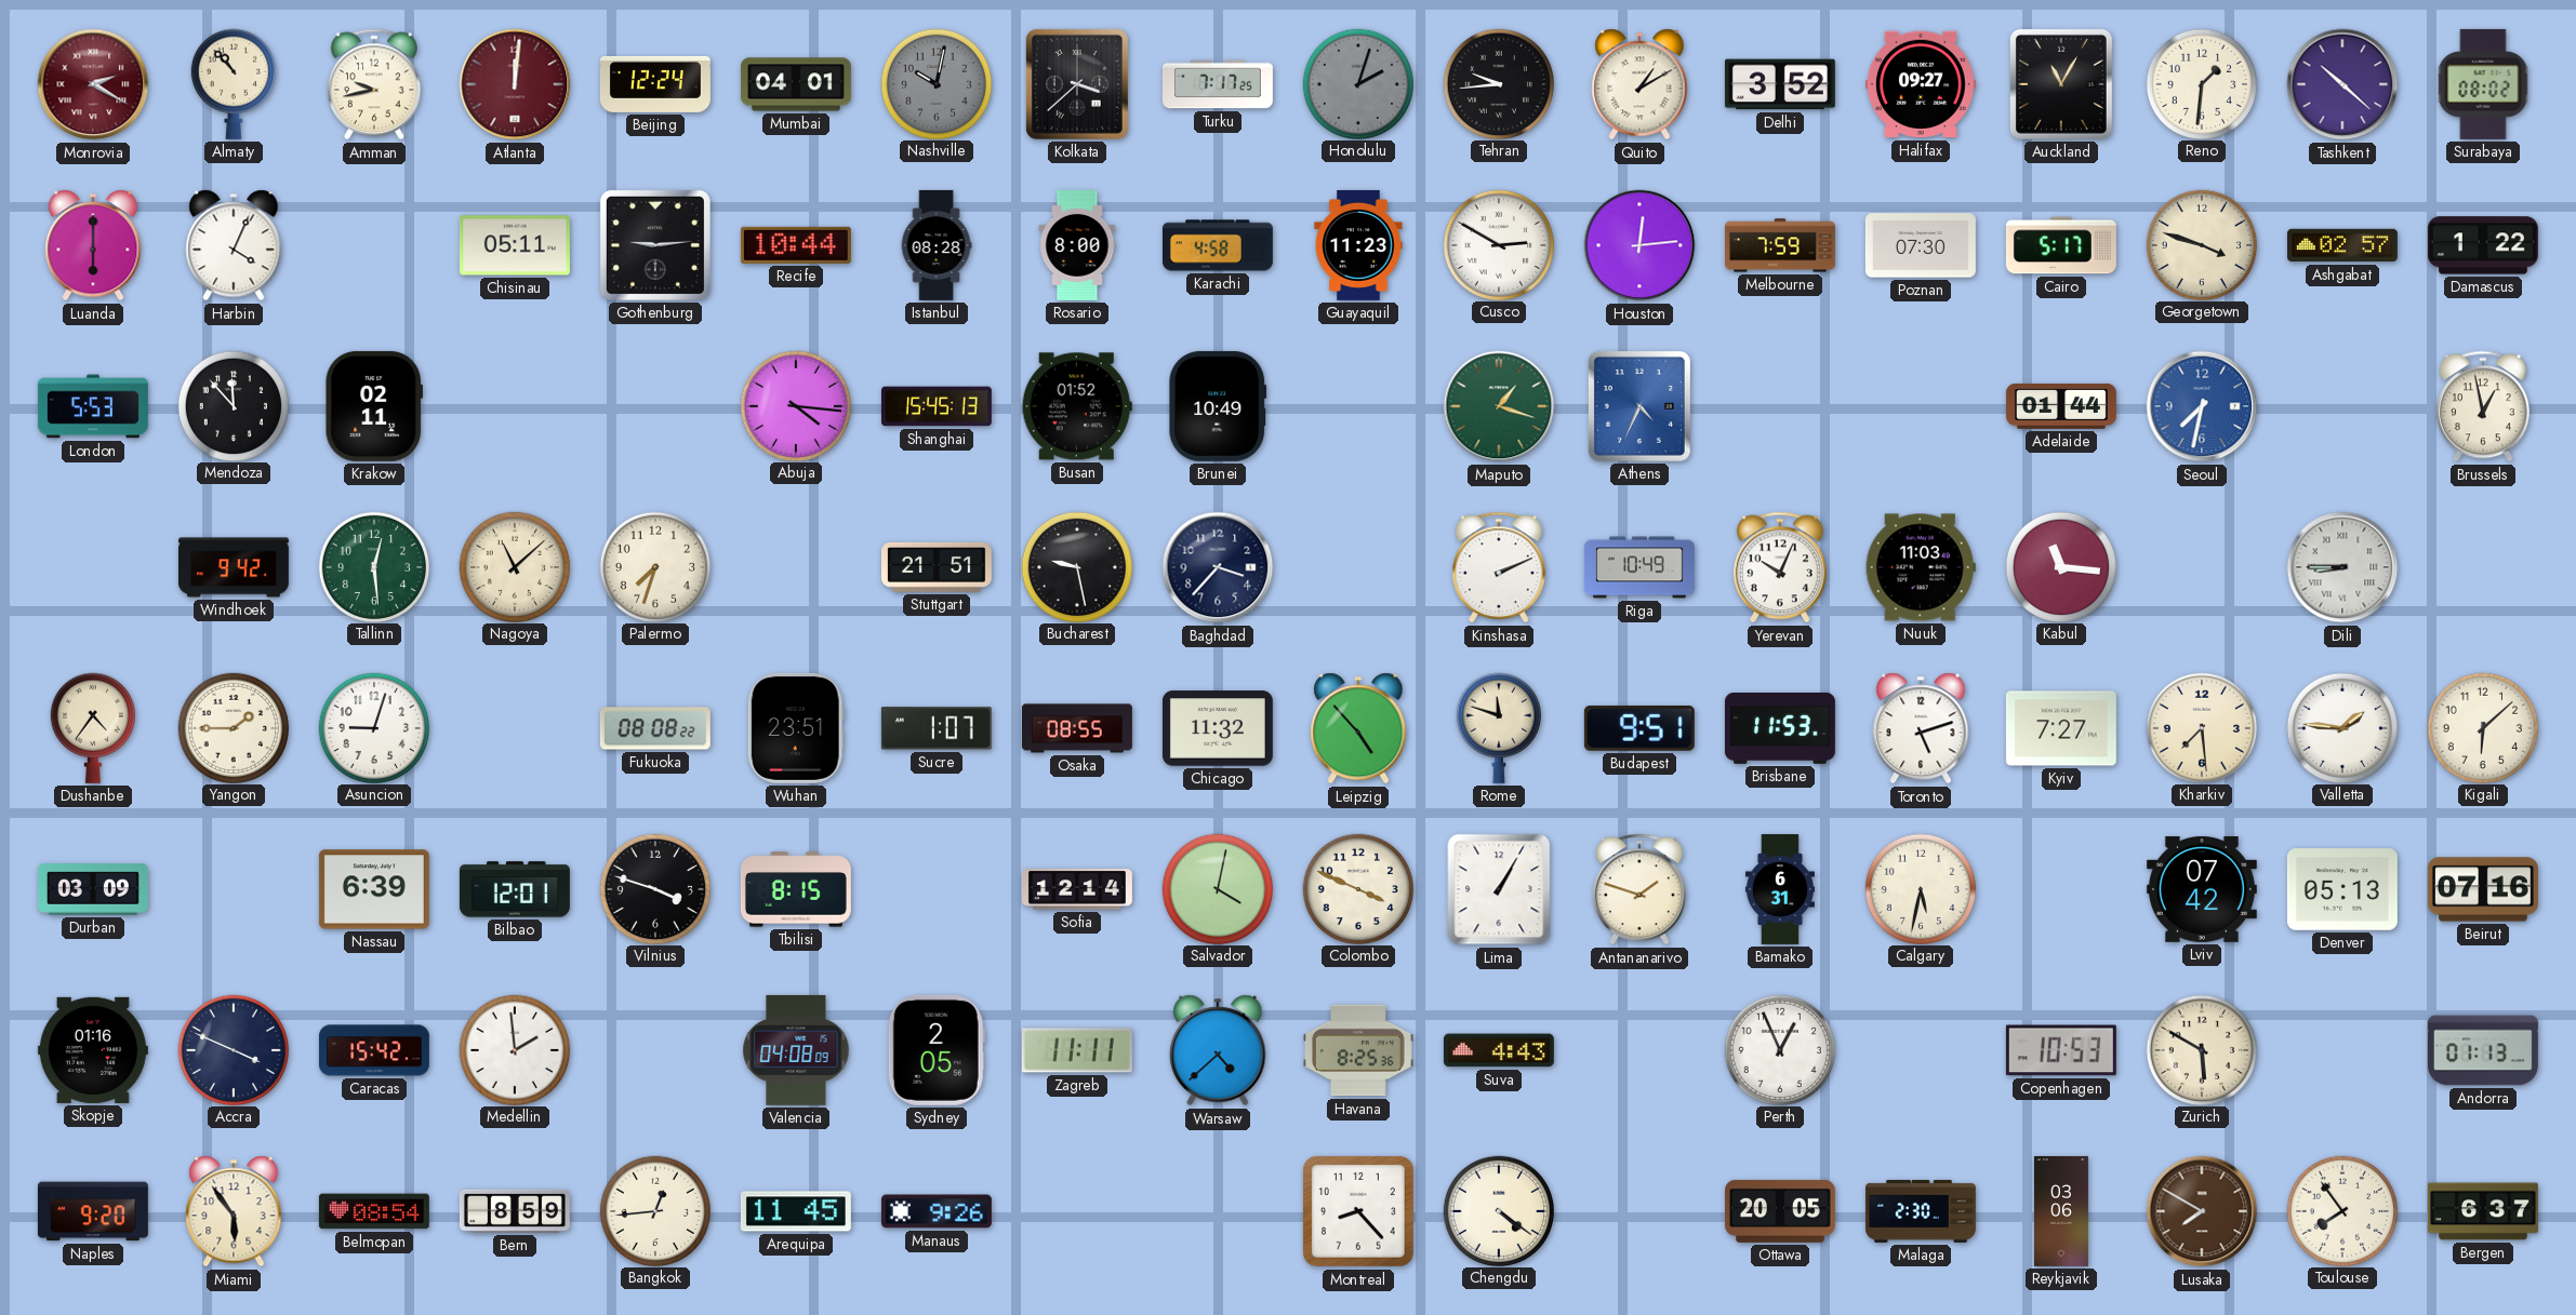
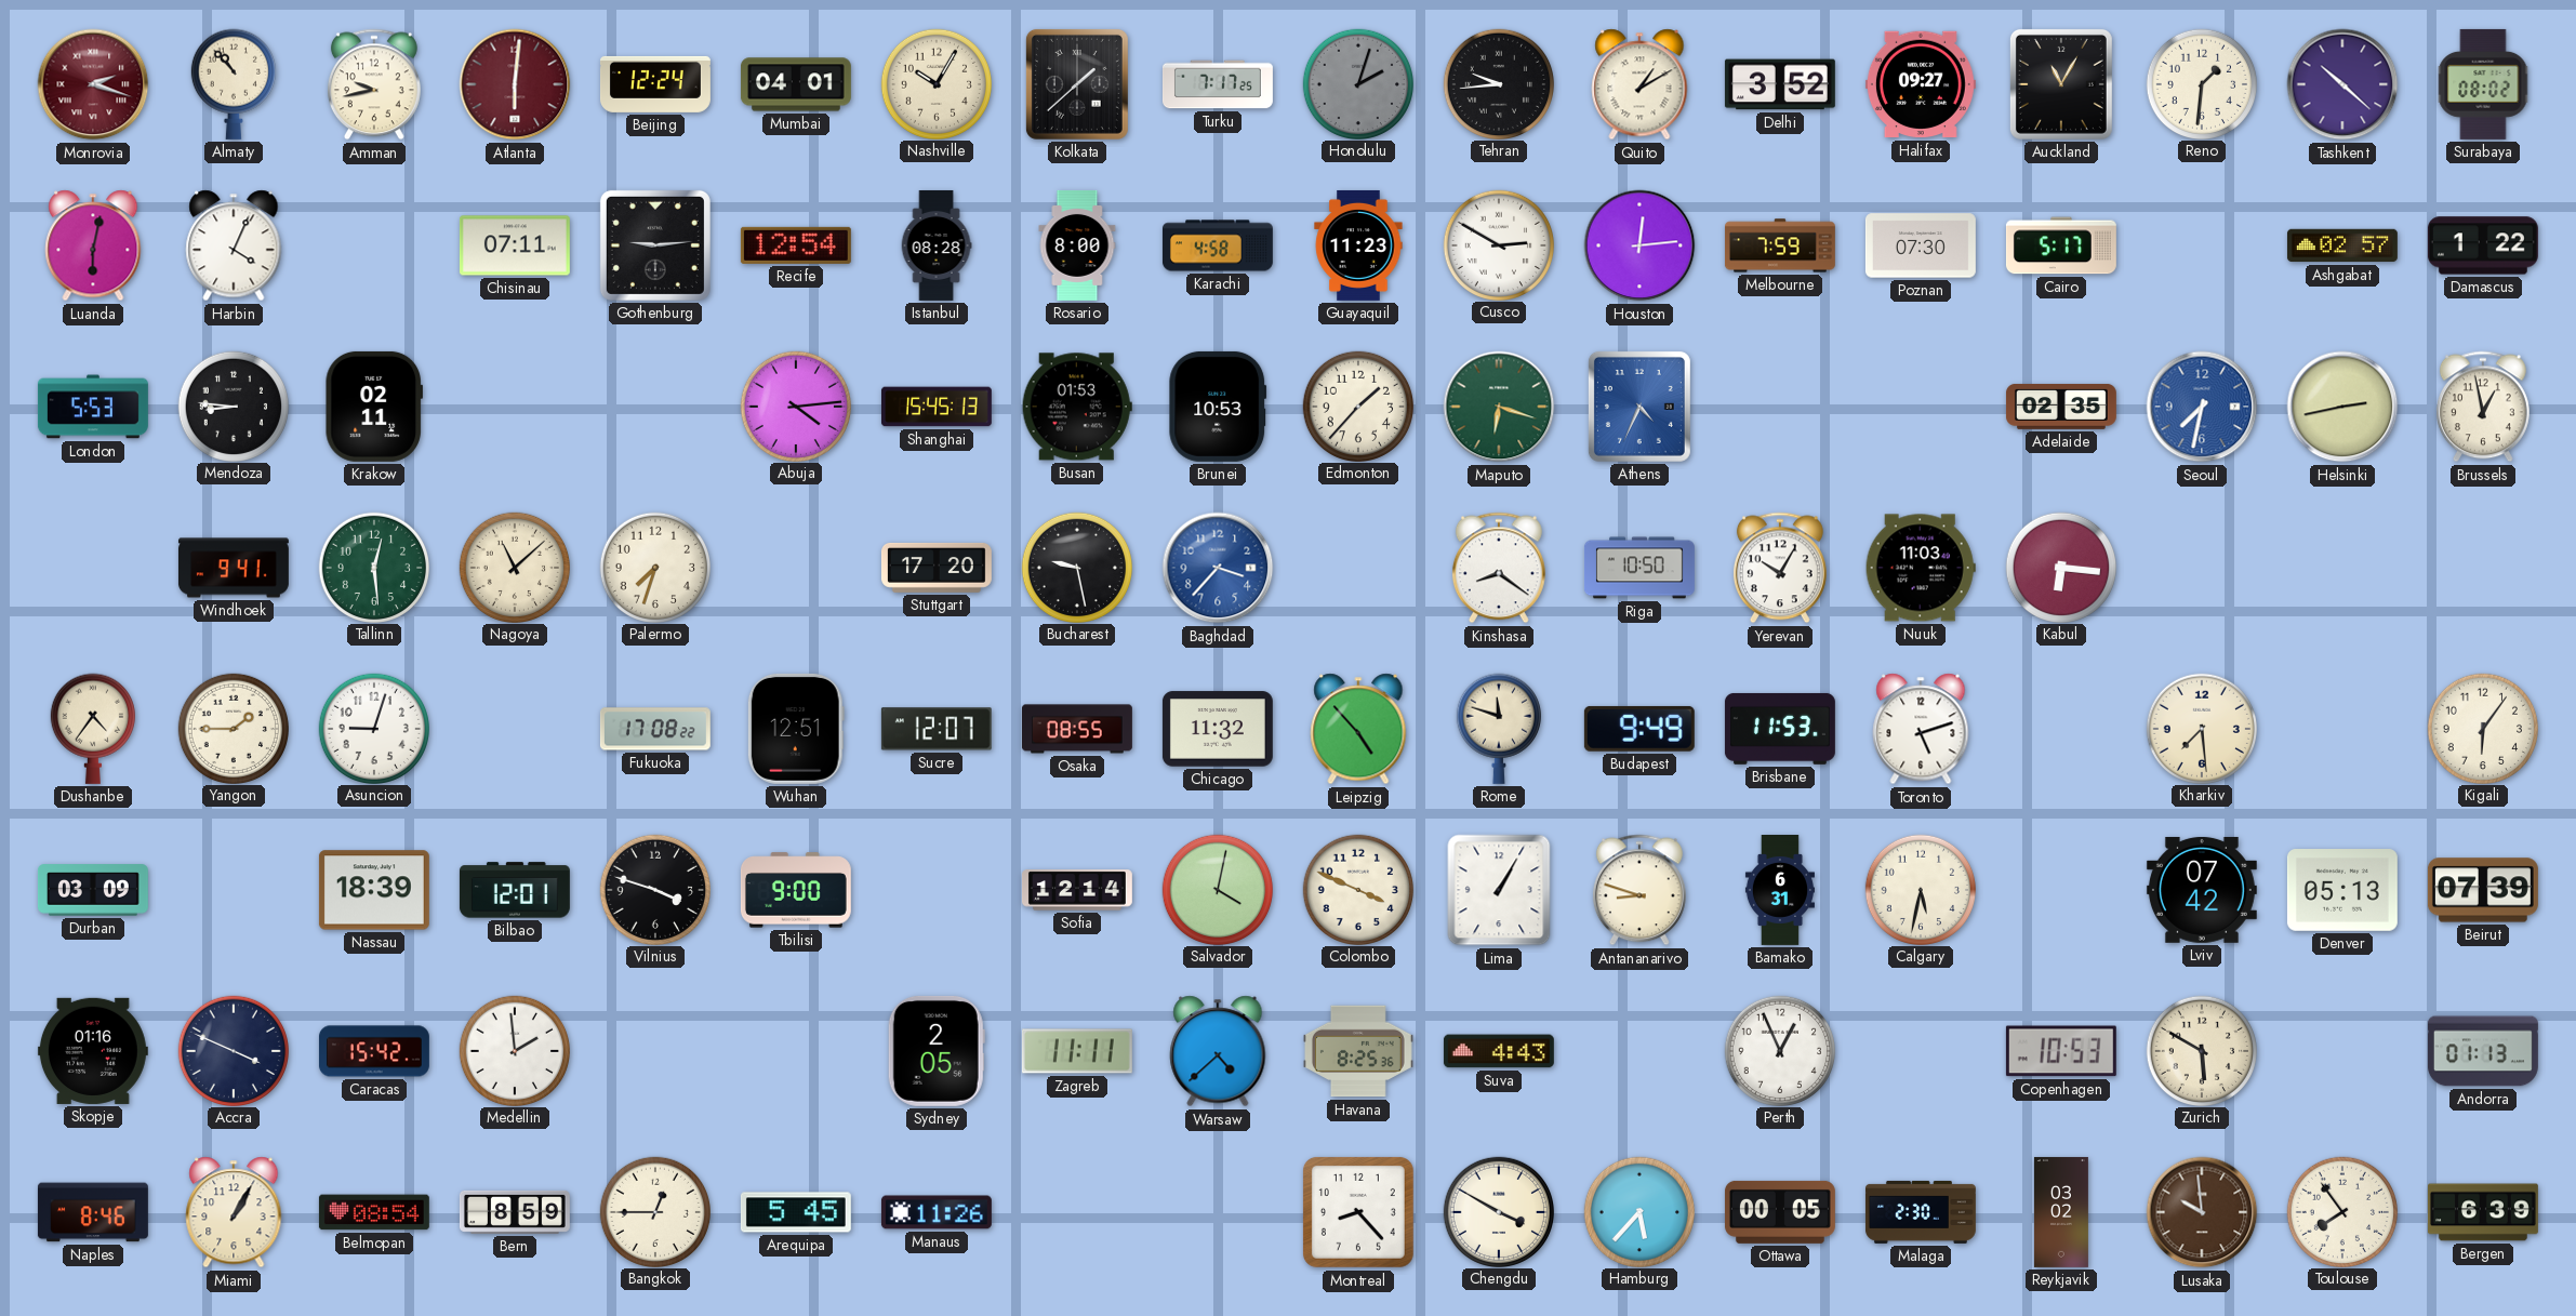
Monrovia: 2:20 -> 2:18 (93, 84)
Atlanta: 12:01 -> 6:01 (515, 84)
Nashville: 10:02 -> 10:05 (935, 83)
Nashville dial: grey -> cream (935, 83)
Kolkata: 3:38 -> 1:38 (1077, 84)
Luanda: 6:00 -> 6:02 (93, 245)
Chisinau: 05:11 -> 07:11 (515, 245)
Recife: 10:44 -> 12:54 (796, 245)
Georgetown: 3:48 -> none (2201, 244)
Mendoza: 11:53 -> 8:46 (233, 406)
Abuja: 4:16 -> 4:14 (795, 406)
Busan: 01:52 -> 01:53 (1077, 407)
Brunei: 10:49 -> 10:53 (1218, 407)
Edmonton: none -> 1:37 (1357, 406)
Maputo: 1:18 -> 6:18 (1499, 407)
Adelaide: 01:44 -> 02:35 (2061, 407)
Helsinki: none -> 2:43 (2342, 407)
Windhoek: 9:42 -> 9:41 (234, 568)
Stuttgart: 21:51 -> 17:20 (937, 568)
Baghdad dial: navy -> blue (1218, 568)
Kinshasa: 2:11 -> 8:21 (1499, 568)
Riga: 10:49 -> 10:50 (1639, 568)
Yerevan: 10:04 -> 10:05 (1780, 568)
Kabul: 11:16 -> 6:16 (2060, 567)
Dili: 8:45 -> none (2342, 567)
Fukuoka: 08:08 -> 17:08 (655, 729)
Wuhan: 23:51 -> 12:51 (796, 729)
Sucre: 1:07 -> 12:07 (937, 729)
Budapest: 9:51 -> 9:49 (1639, 729)
Kyiv: 7:27 -> none (2061, 728)
Valletta: 1:46 -> none (2341, 727)
Kigali: 6:08 -> 6:06 (2482, 728)
Nassau: 6:39 -> 18:39 (374, 890)
Tbilisi: 8:15 -> 9:00 (796, 890)
Antananarivo: 1:48 -> 8:48 (1639, 890)
Beirut: 07:16 -> 07:39 (2483, 890)
Valencia: 04:08 -> none (796, 1050)
Naples: 9:20 -> 8:46 (93, 1212)
Miami: 5:54 -> 1:05 (234, 1212)
Bangkok: 12:44 -> 12:45 (654, 1211)
Arequipa: 11:45 -> 5:45 (796, 1212)
Manaus: 9:26 -> 11:26 (937, 1212)
Chengdu: 4:21 -> 3:50 (1498, 1211)
Hamburg: none -> 5:37 (1638, 1211)
Ottawa: 20:05 -> 00:05 (1780, 1212)
Reykjavik: 03:06 -> 03:02 (2061, 1212)
Lusaka: 7:50 -> 9:59 (2202, 1212)
Bergen: 6:37 -> 6:39 (2483, 1212)
